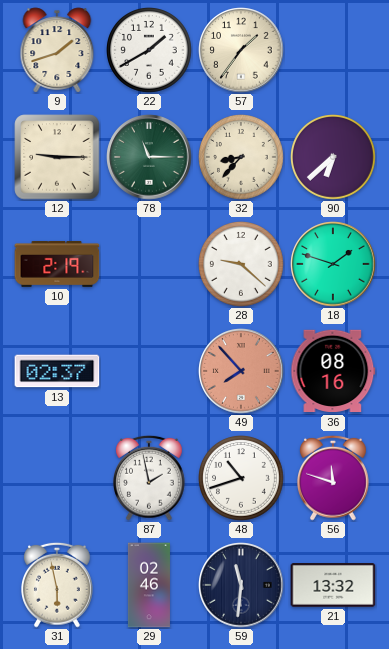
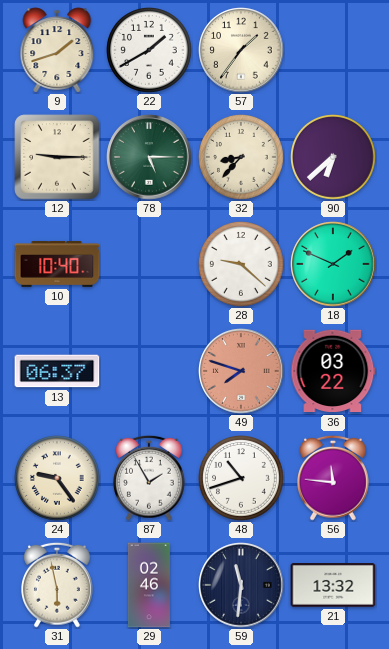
78: 11:15 -> 5:15 (149, 157)
10: 2:19 -> 10:40 (57, 264)
18: 1:48 -> 1:49 (333, 264)
13: 02:37 -> 06:37 (57, 371)
49: 7:53 -> 7:48 (241, 371)
36: 08:16 -> 03:22 (333, 371)
24: none -> 9:24 (58, 479)
87: 1:58 -> 1:55 (150, 478)
56: 11:48 -> 11:46 (334, 478)
